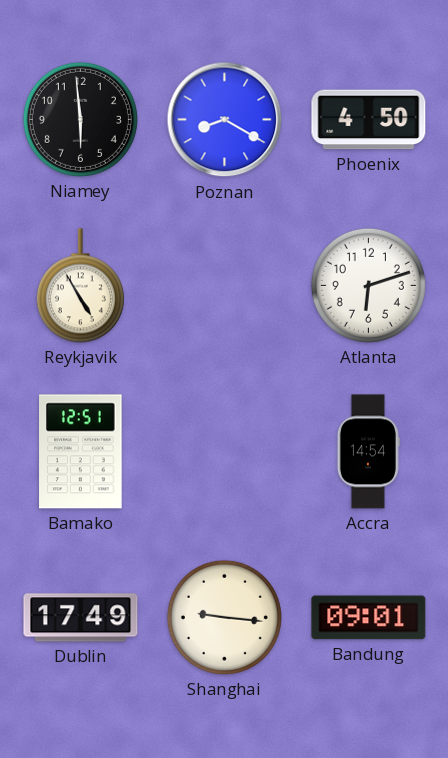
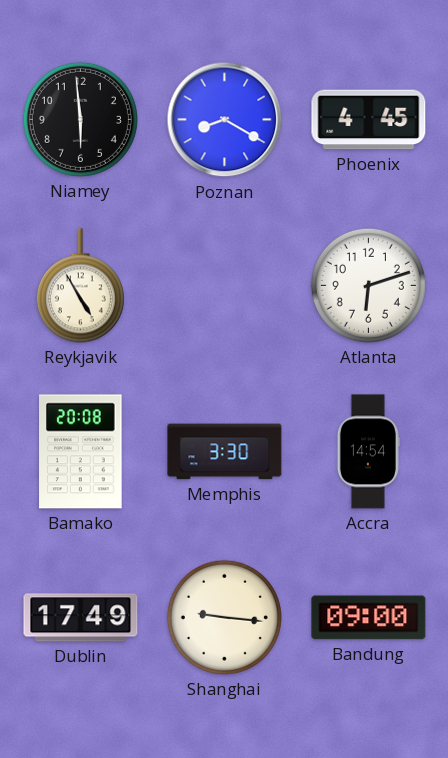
Phoenix: 4:50 -> 4:45 (369, 120)
Bamako: 12:51 -> 20:08 (81, 452)
Memphis: none -> 3:30 (225, 452)
Bandung: 09:01 -> 09:00 (369, 618)
